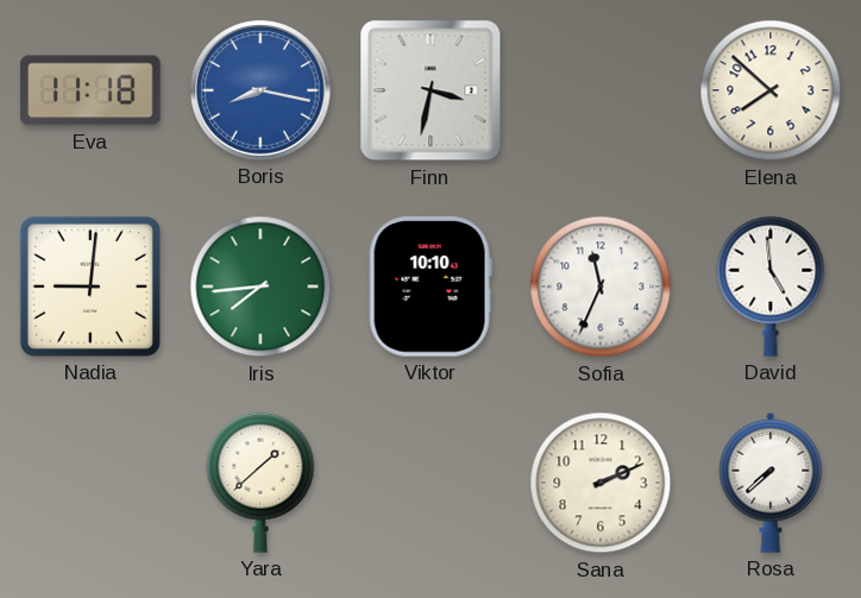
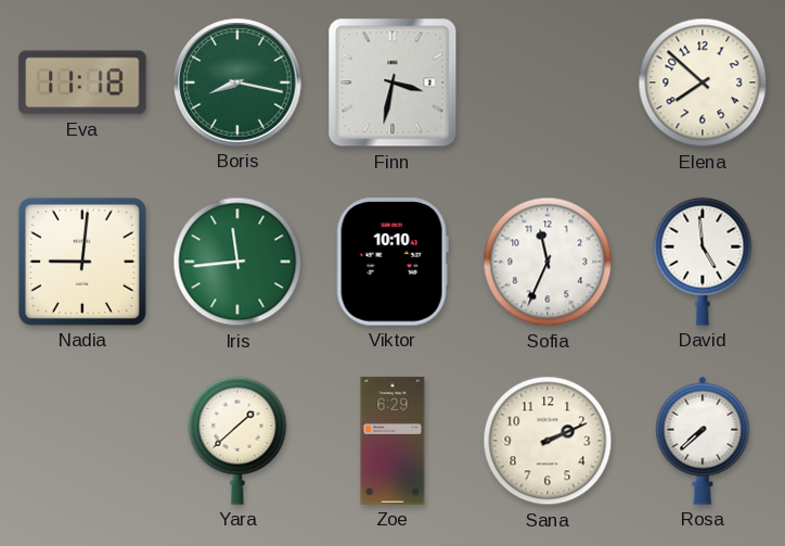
Boris dial: blue -> green (237, 82)
Iris: 7:44 -> 11:44 (237, 262)
Zoe: none -> 6:29 (392, 441)
